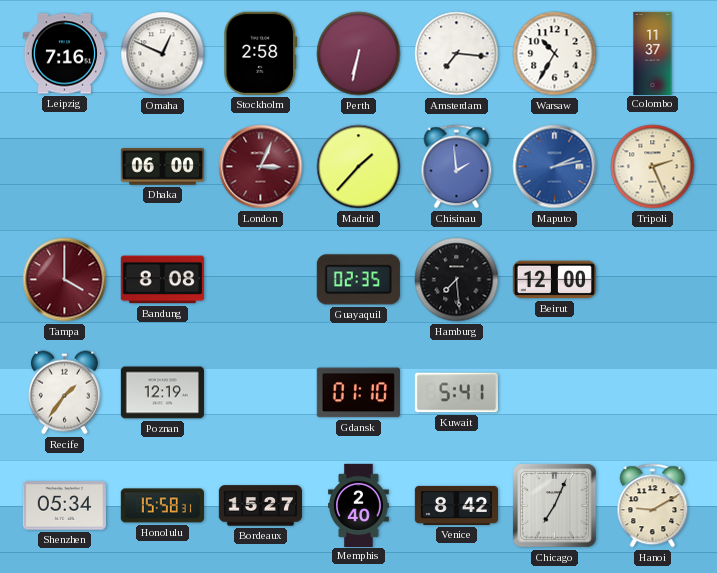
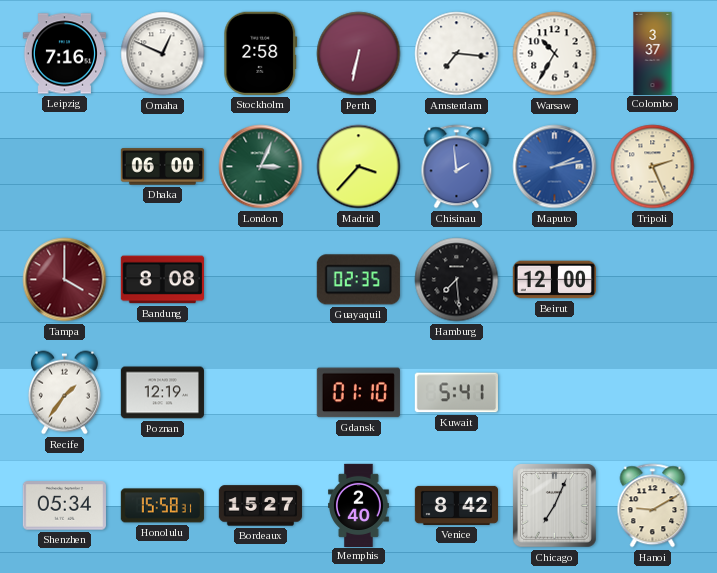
Colombo: 11:37 -> 3:37 (653, 53)
London dial: burgundy -> green (261, 167)
Madrid: 1:37 -> 3:37 (359, 167)
